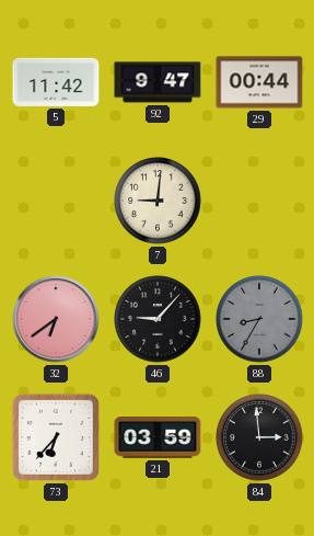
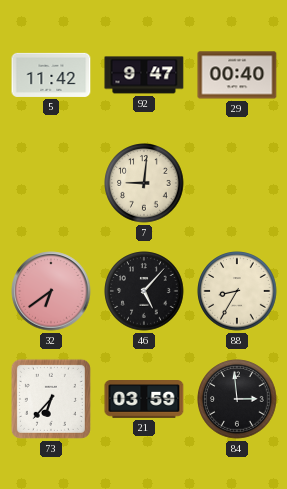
29: 00:44 -> 00:40 (237, 75)
46: 9:07 -> 5:07 (144, 291)
88 dial: grey -> cream (237, 291)
